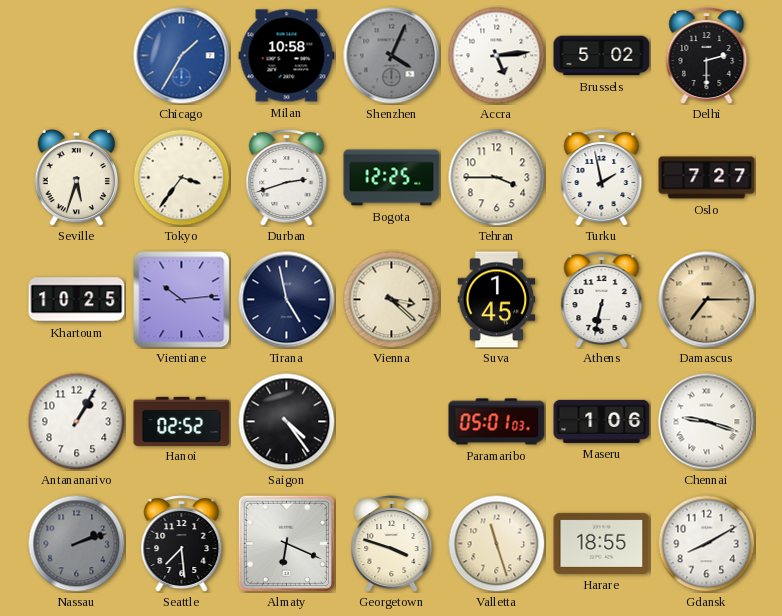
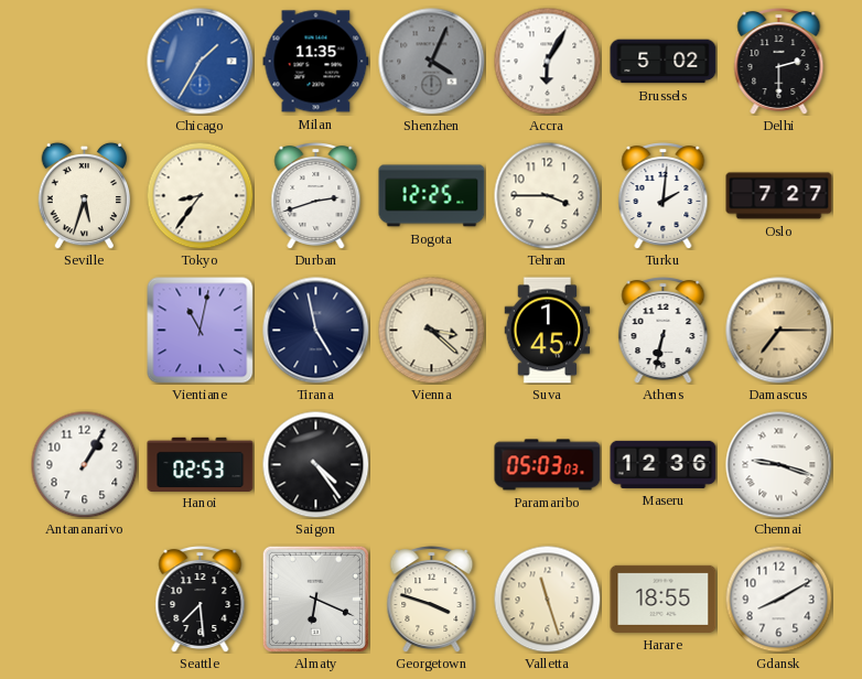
Milan: 10:58 -> 11:35 (316, 62)
Accra: 5:14 -> 6:05 (547, 61)
Tokyo: 3:36 -> 8:36 (200, 195)
Turku: 1:58 -> 2:01 (664, 195)
Khartoum: 10:25 -> none (77, 300)
Vientiane: 10:14 -> 11:02 (201, 331)
Hanoi: 02:52 -> 02:53 (201, 464)
Paramaribo: 05:01 -> 05:03 (548, 465)
Maseru: 1:06 -> 12:36 (664, 464)
Nassau: 2:12 -> none (76, 543)
